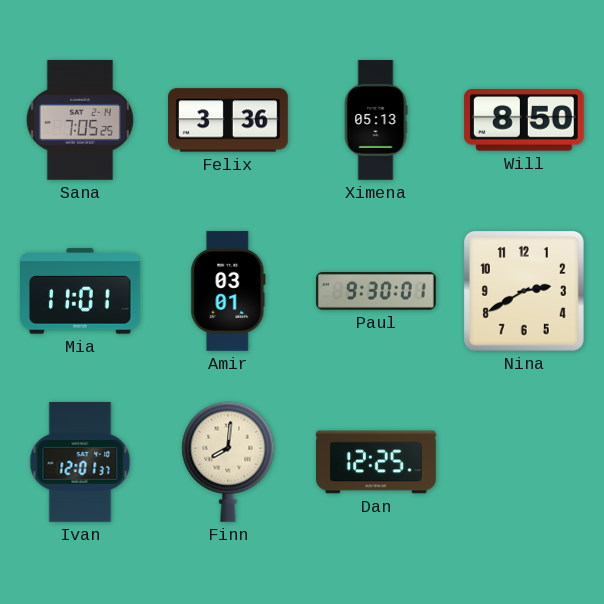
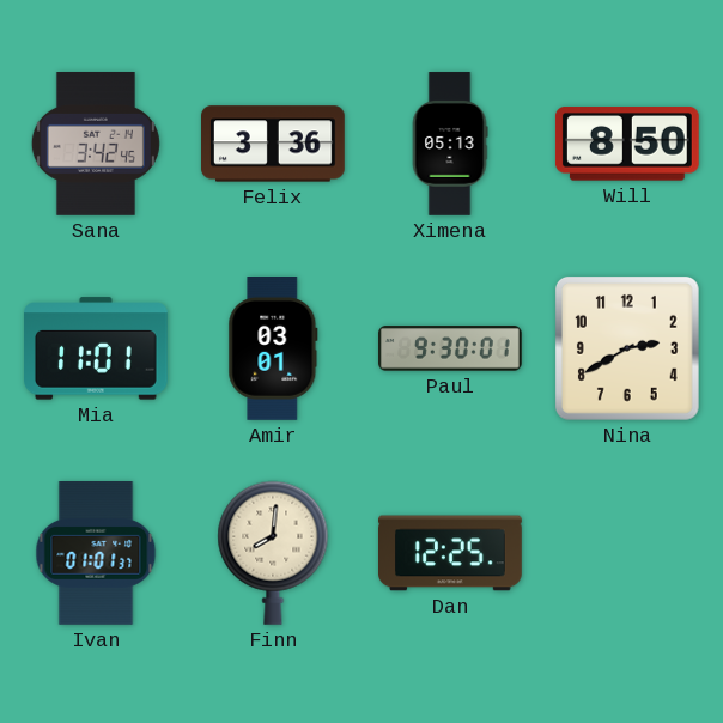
Sana: 7:05 -> 3:42 (96, 145)
Ivan: 12:01 -> 01:01 (96, 554)
